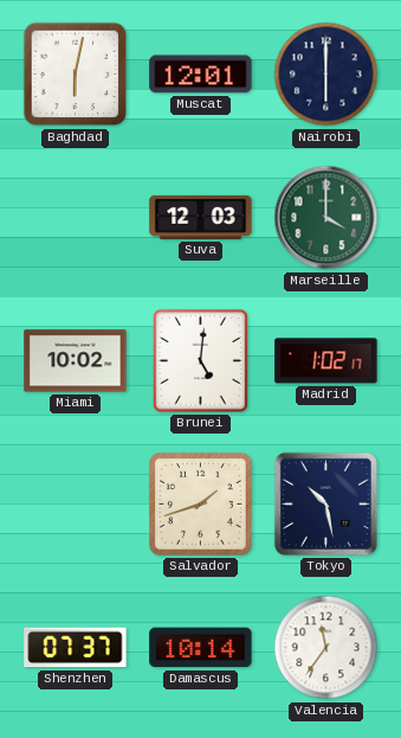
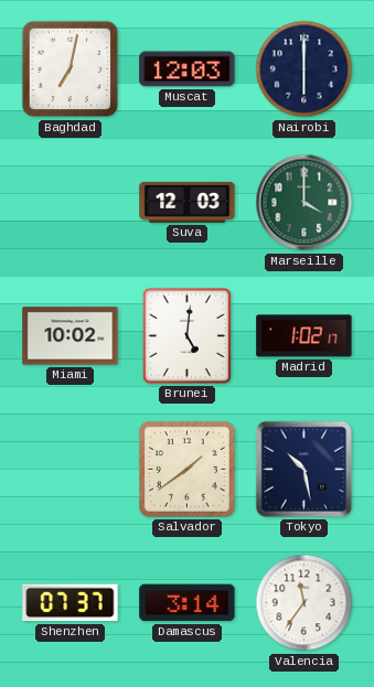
Baghdad: 6:02 -> 7:02 (71, 69)
Muscat: 12:01 -> 12:03 (188, 69)
Salvador: 1:42 -> 1:39 (188, 470)
Damascus: 10:14 -> 3:14 (188, 603)
